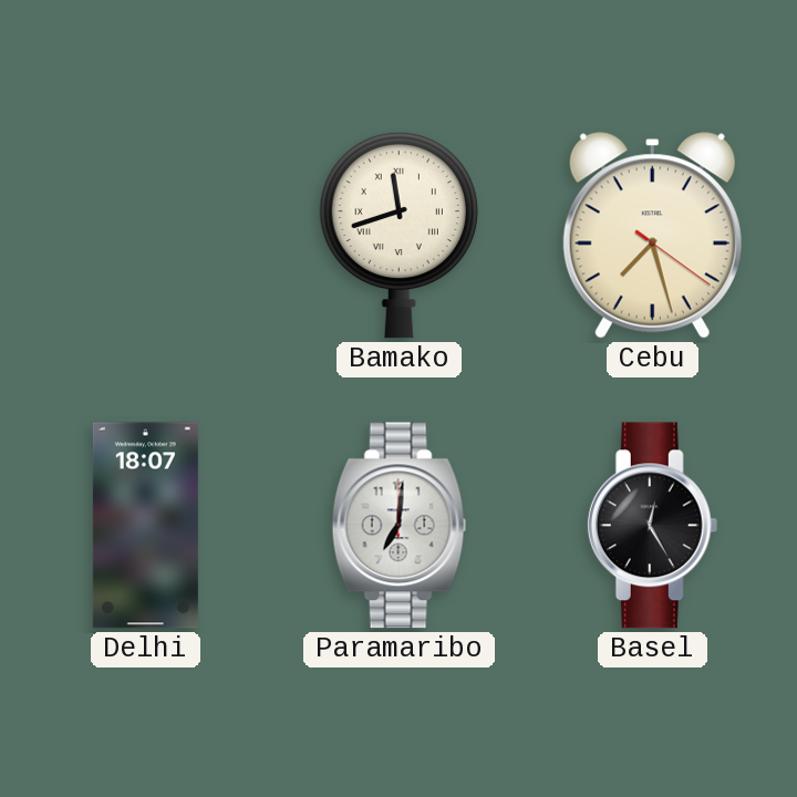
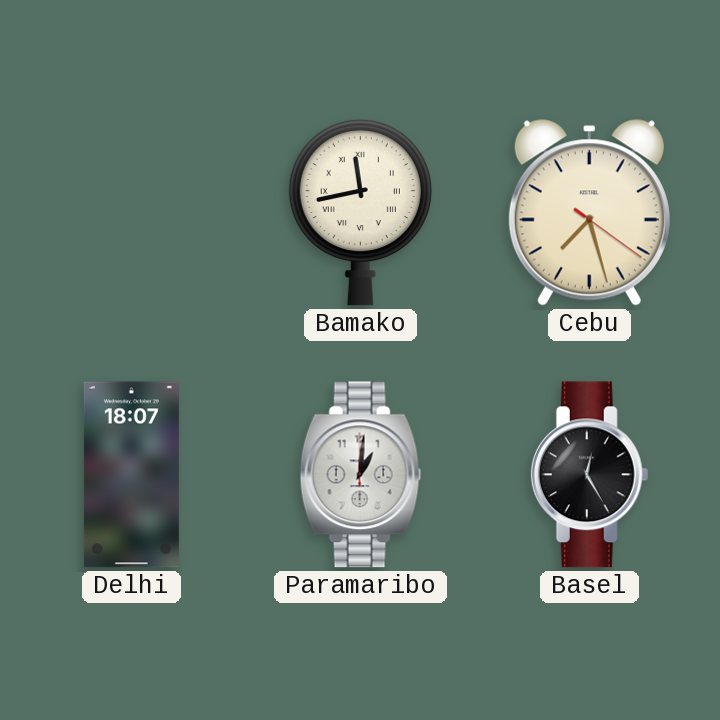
Bamako: 11:42 -> 11:43 (360, 212)
Paramaribo: 7:01 -> 1:01 (361, 475)
